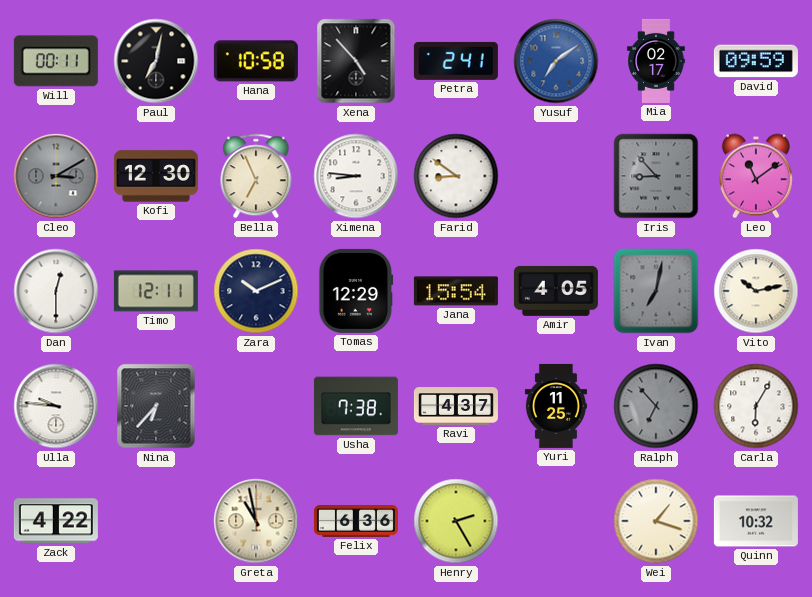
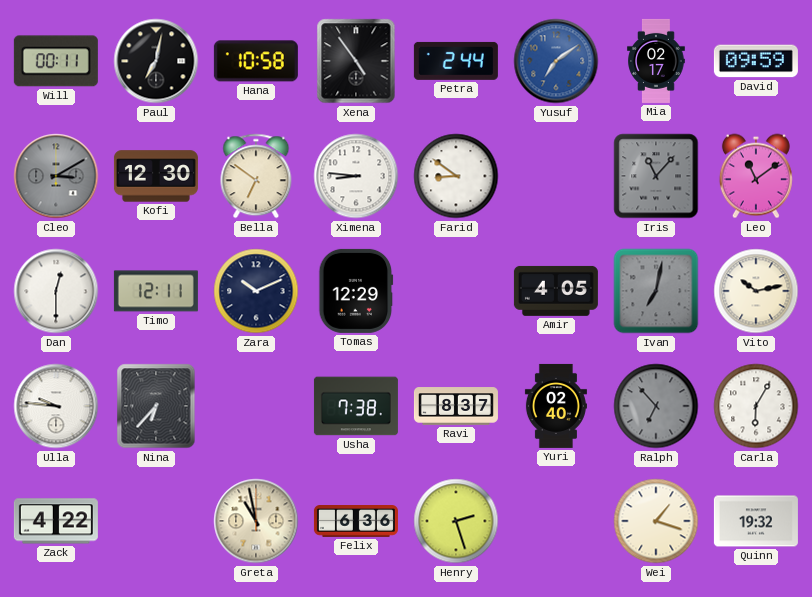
Xena: 4:53 -> 4:54 (356, 61)
Petra: 2:41 -> 2:44 (456, 61)
Bella: 6:56 -> 6:51 (256, 176)
Iris: 8:53 -> 11:07 (656, 176)
Jana: 15:54 -> none (456, 291)
Ravi: 4:37 -> 8:37 (456, 406)
Yuri: 11:25 -> 02:40 (556, 406)
Henry: 2:25 -> 2:27 (456, 521)
Quinn: 10:32 -> 19:32 (756, 521)
